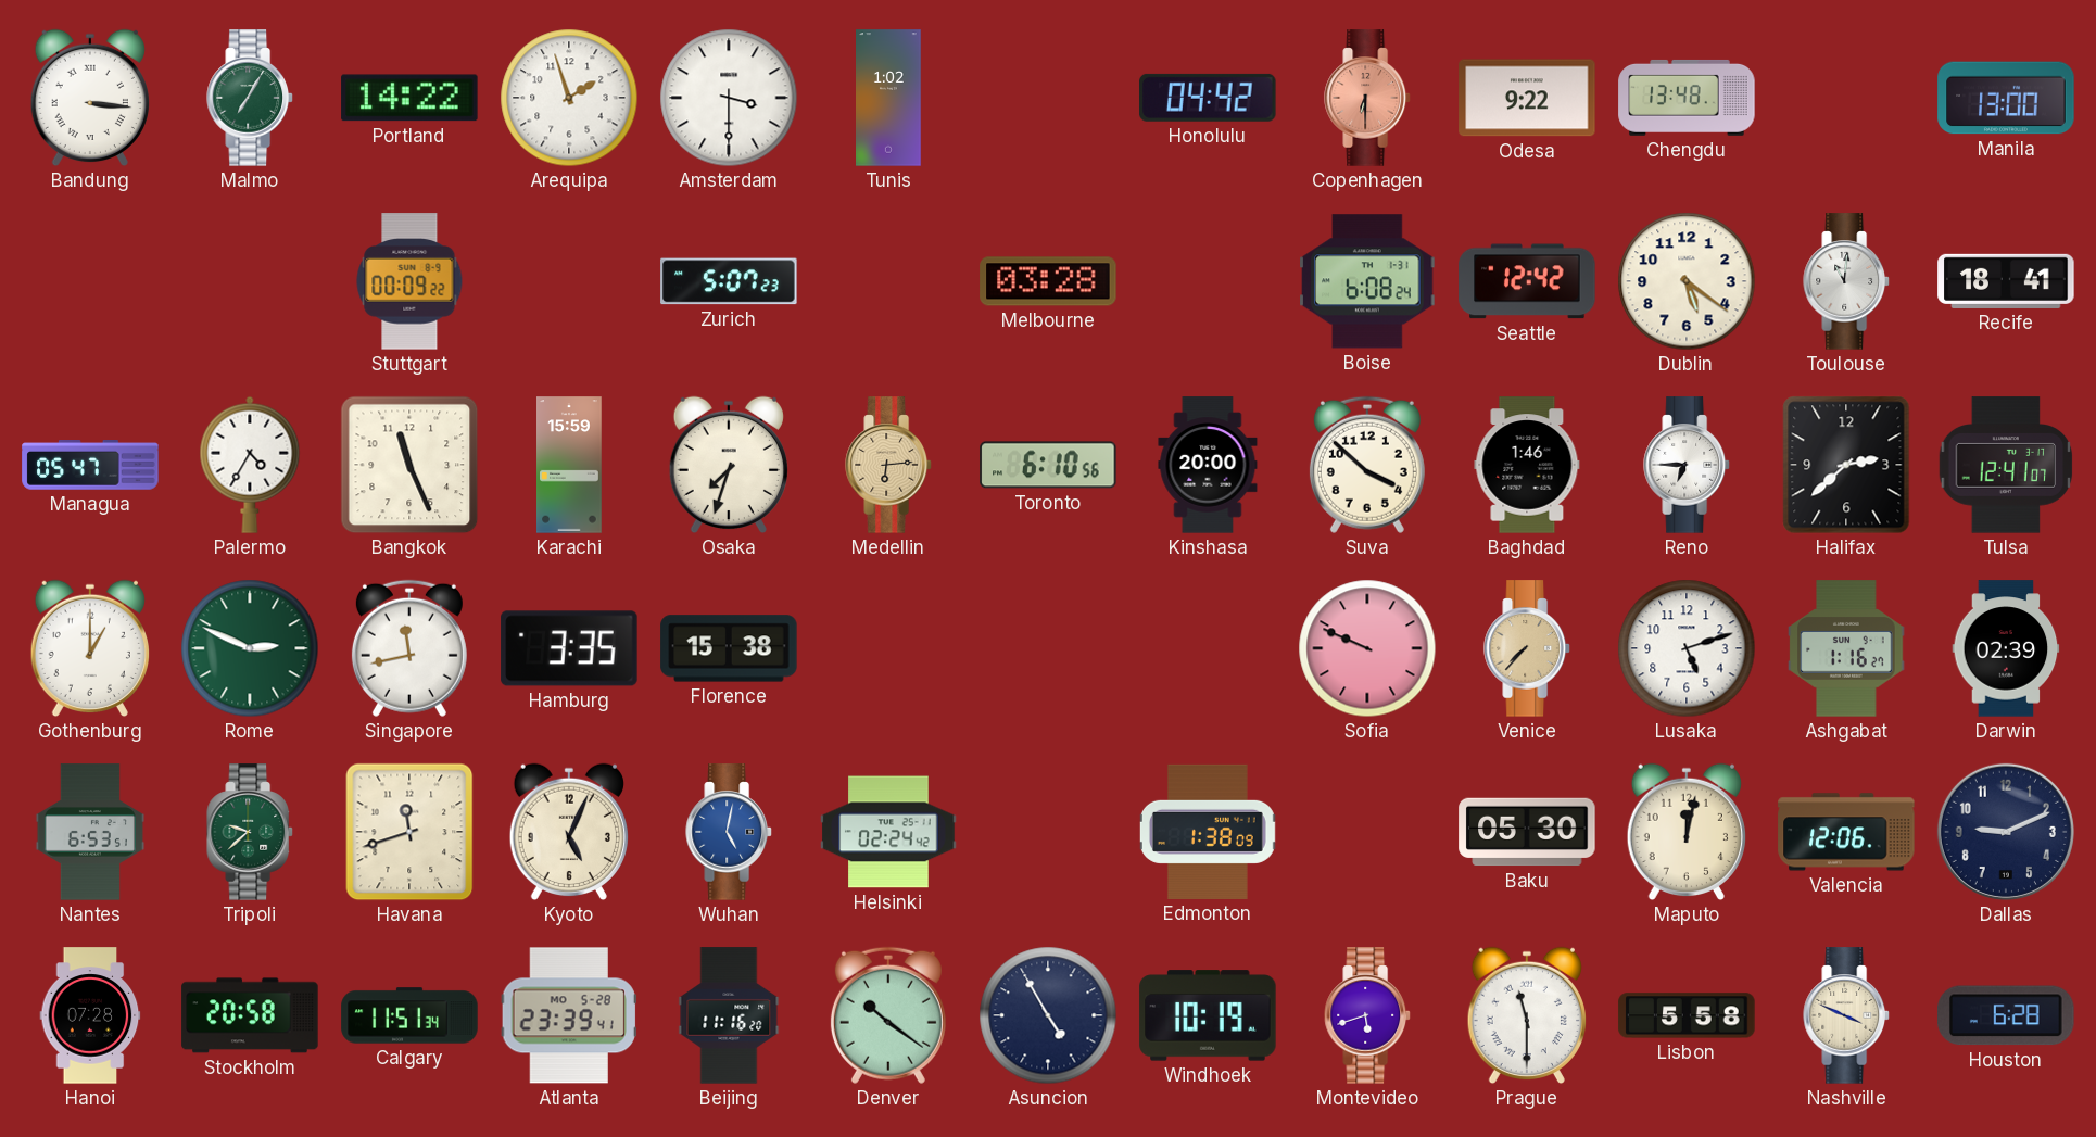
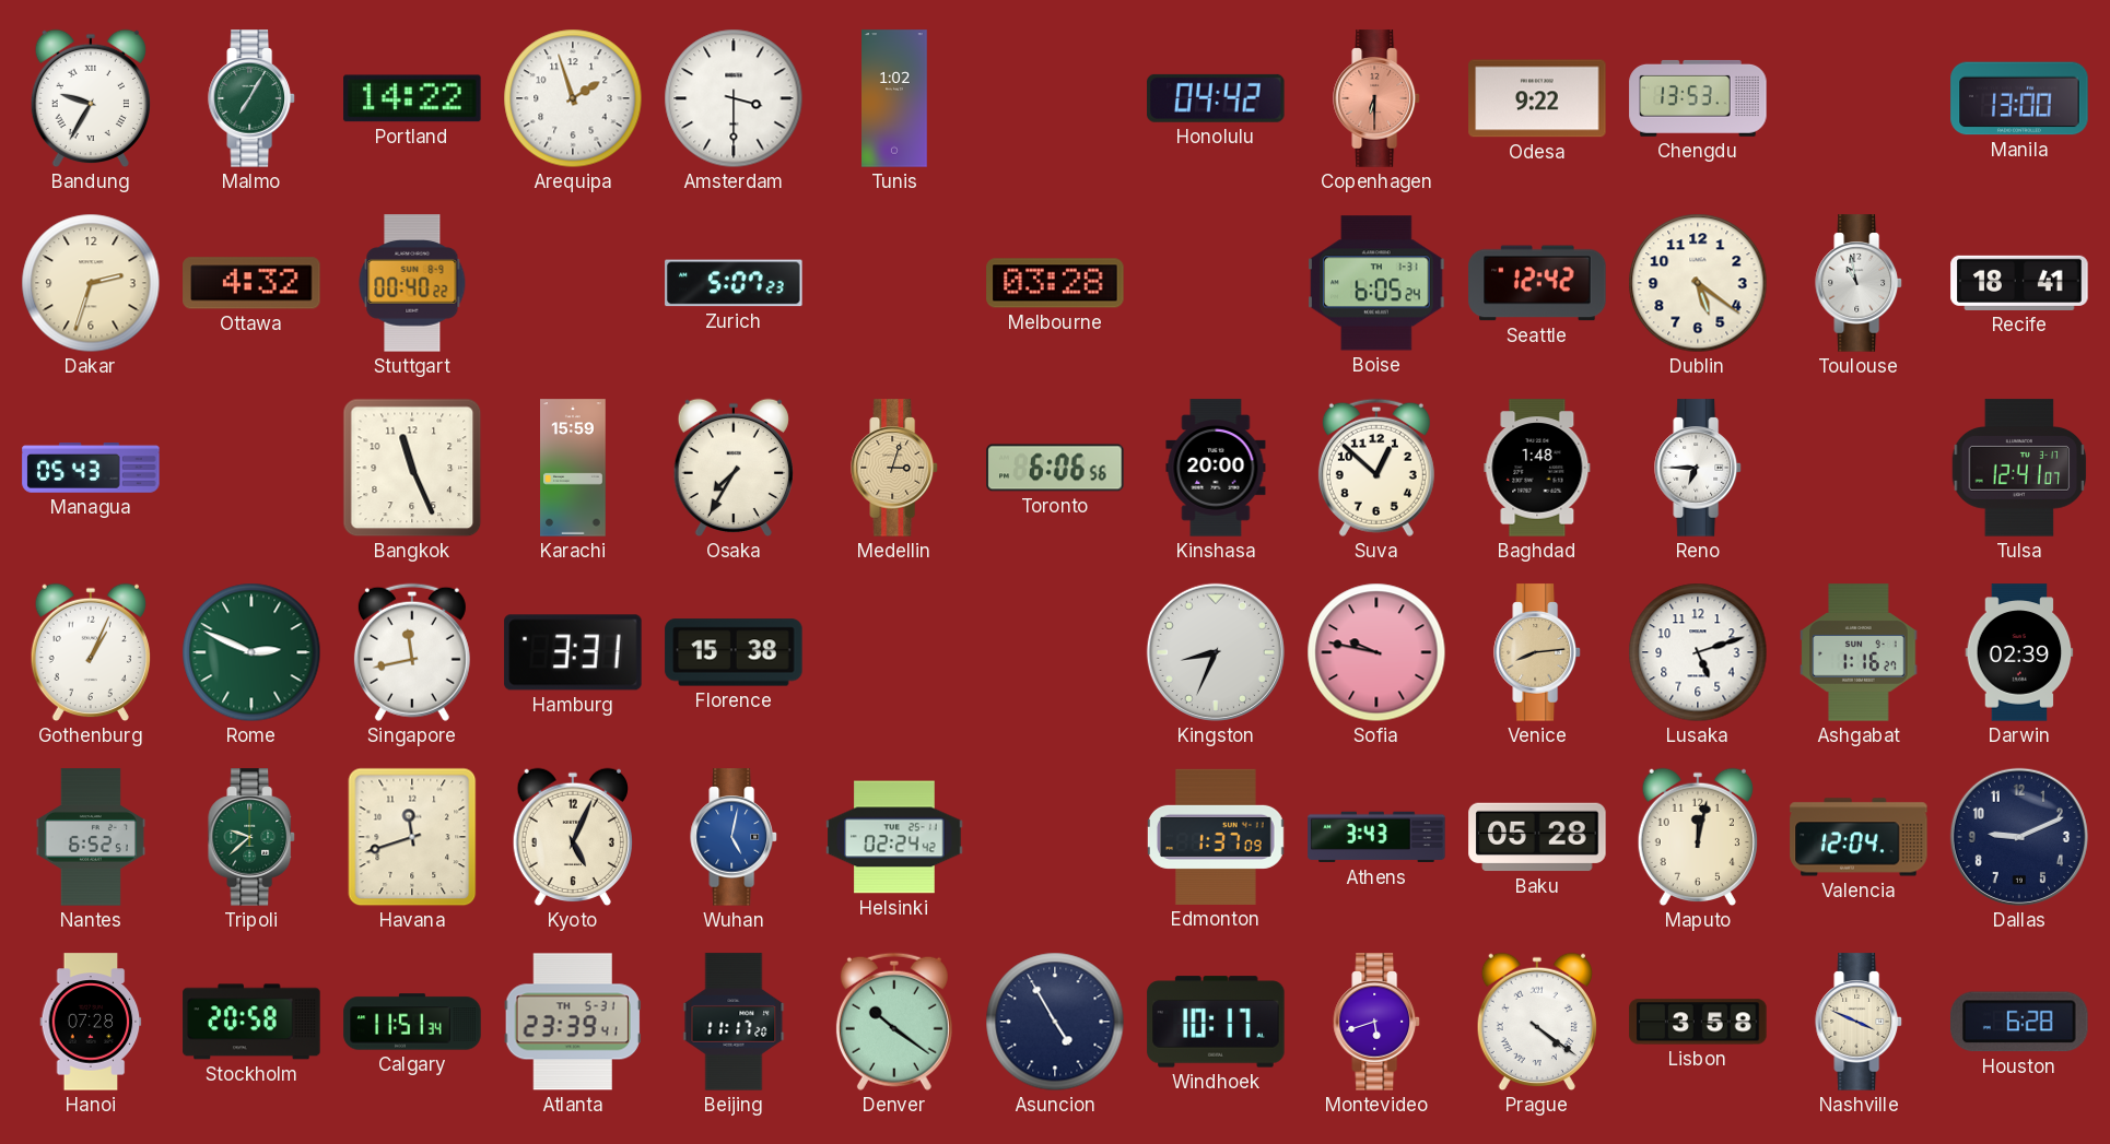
Bandung: 3:16 -> 9:35 (91, 98)
Chengdu: 13:48 -> 13:53 (1698, 98)
Dakar: none -> 2:33 (91, 283)
Ottawa: none -> 4:32 (251, 283)
Stuttgart: 00:09 -> 00:40 (412, 283)
Boise: 6:08 -> 6:05 (1376, 283)
Toulouse: 11:01 -> 10:58 (1859, 283)
Managua: 05:47 -> 05:43 (91, 468)
Palermo: 4:35 -> none (250, 465)
Osaka: 7:33 -> 7:35 (734, 468)
Medellin: 6:14 -> 3:03 (894, 468)
Toronto: 6:10 -> 6:06 (1055, 468)
Suva: 3:52 -> 12:52 (1376, 468)
Baghdad: 1:46 -> 1:48 (1537, 468)
Halifax: 2:38 -> none (1846, 465)
Gothenburg: 1:00 -> 1:04 (91, 652)
Hamburg: 3:35 -> 3:31 (573, 652)
Kingston: none -> 8:34 (1216, 652)
Sofia: 9:49 -> 9:47 (1376, 652)
Venice: 7:37 -> 8:14 (1537, 652)
Nantes: 6:53 -> 6:52 (91, 837)
Edmonton: 1:38 -> 1:37 (1216, 837)
Athens: none -> 3:43 (1376, 837)
Baku: 05:30 -> 05:28 (1537, 837)
Valencia: 12:06 -> 12:04 (1859, 837)
Atlanta date: MO 5-28 -> TH 5-31 (573, 1022)
Beijing: 11:16 -> 11:17 (734, 1022)
Windhoek: 10:19 -> 10:17 (1216, 1022)
Prague: 11:30 -> 4:21 (1537, 1022)
Lisbon: 5:58 -> 3:58 (1698, 1022)
